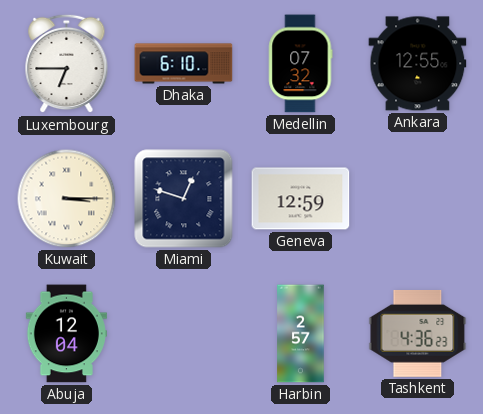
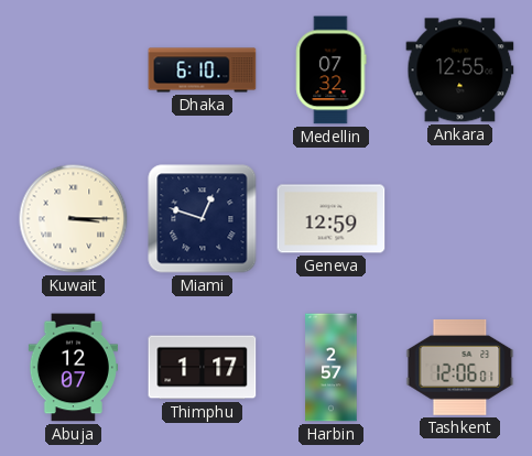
Luxembourg: 6:45 -> none (67, 64)
Abuja: 12:04 -> 12:07 (73, 368)
Thimphu: none -> 1:17 (203, 368)
Tashkent: 4:36 -> 12:06 (460, 367)
